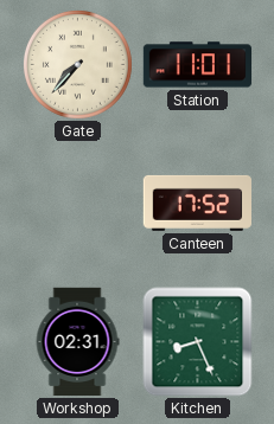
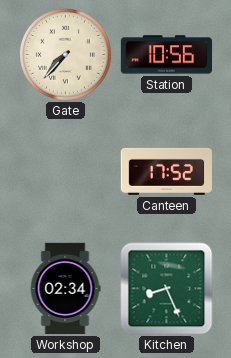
Station: 11:01 -> 10:56 (167, 55)
Workshop: 02:31 -> 02:34 (65, 289)
